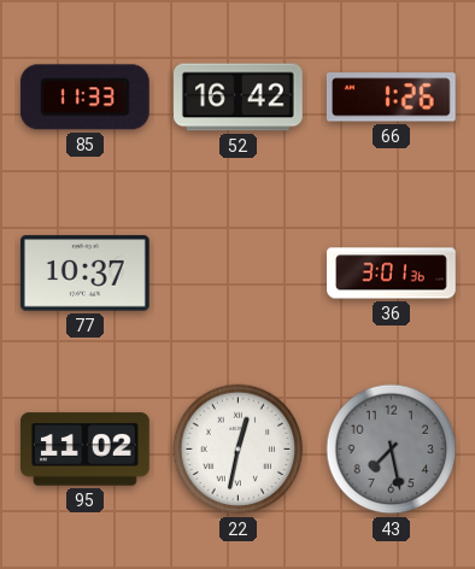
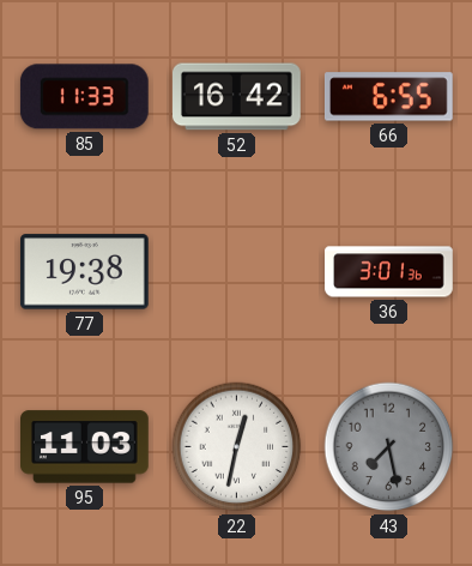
66: 1:26 -> 6:55 (388, 97)
77: 10:37 -> 19:38 (84, 272)
95: 11:02 -> 11:03 (85, 447)
